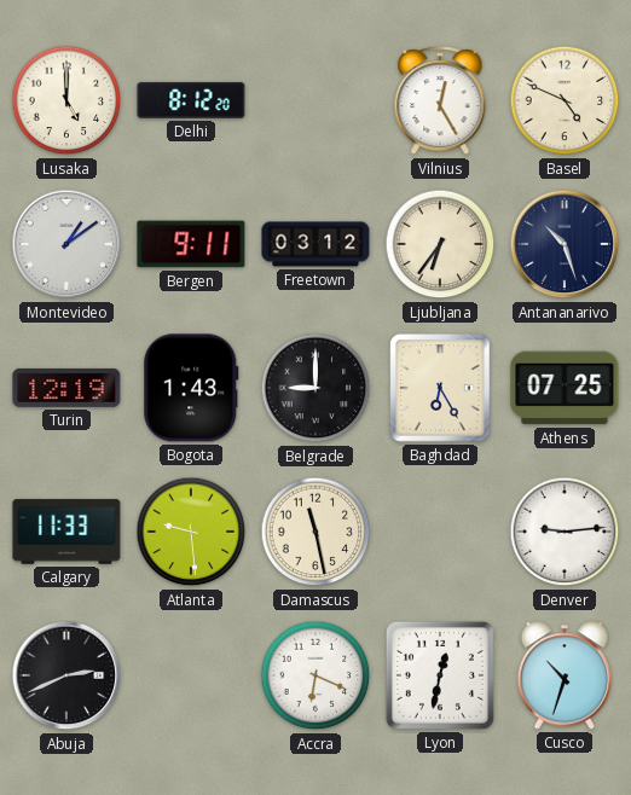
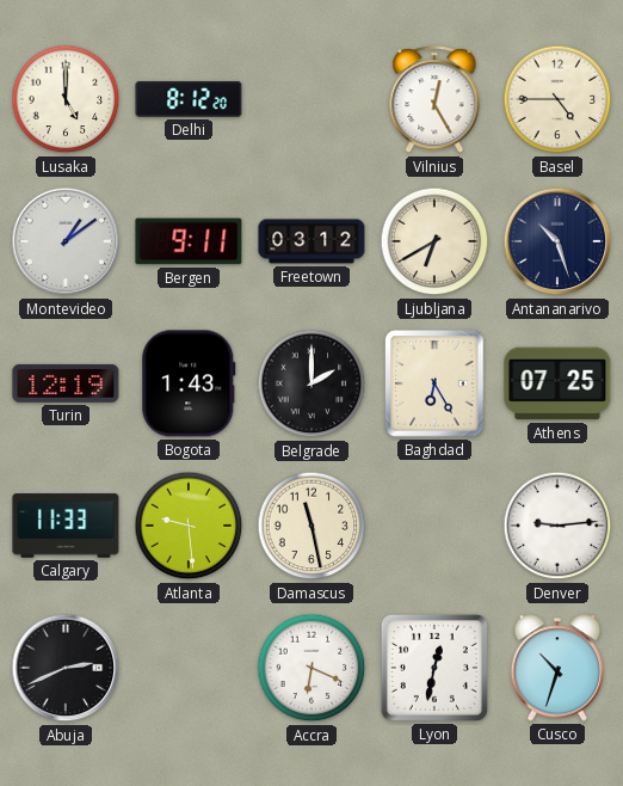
Basel: 4:49 -> 4:45 (557, 99)
Ljubljana: 6:36 -> 6:40 (434, 241)
Belgrade: 9:00 -> 2:00 (311, 383)
